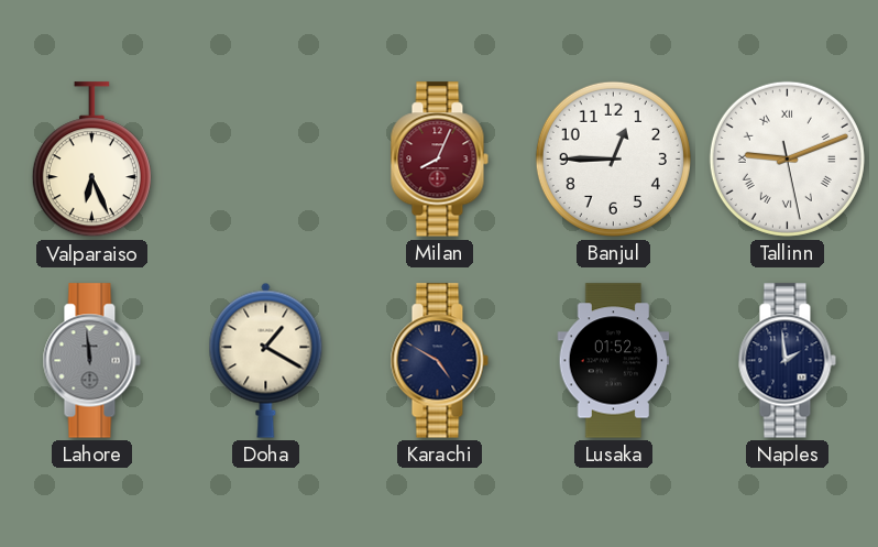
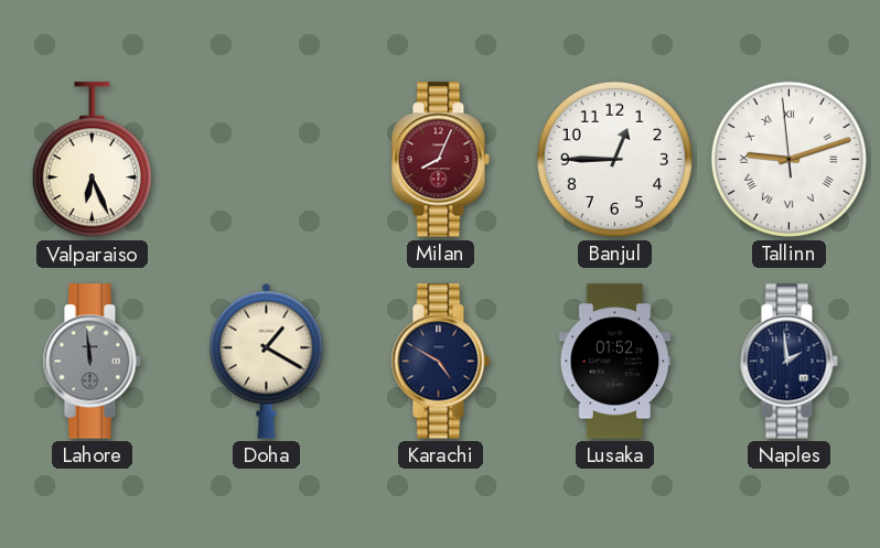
Tallinn: 9:11:28 -> 9:11:59 (788, 159)
